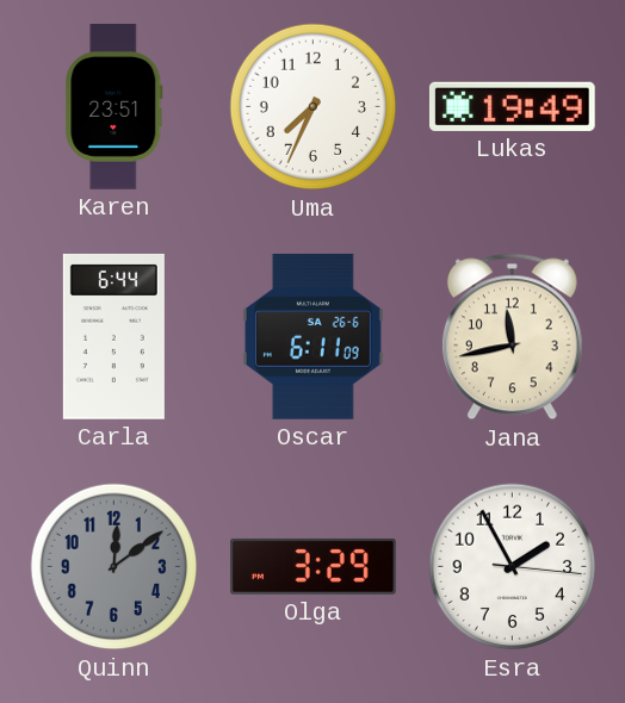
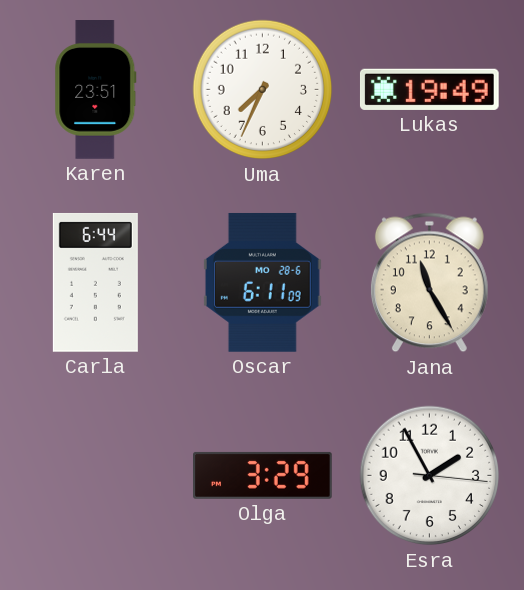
Oscar date: SA 26-6 -> MO 28-6 (262, 282)
Jana: 11:43 -> 11:25 (429, 283)
Quinn: 12:09 -> none (115, 567)
